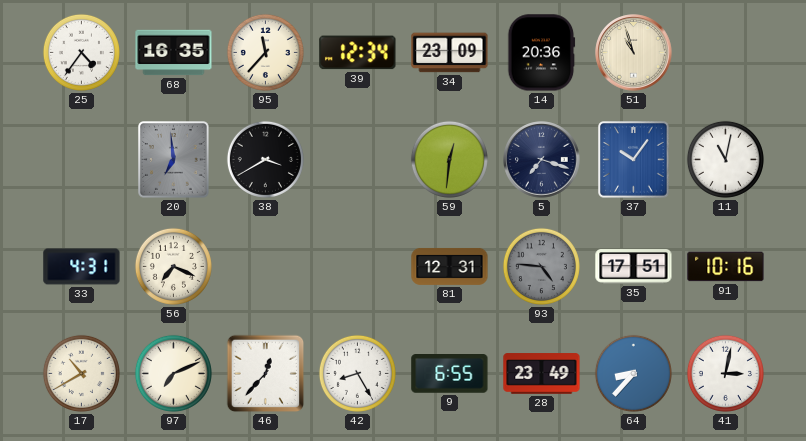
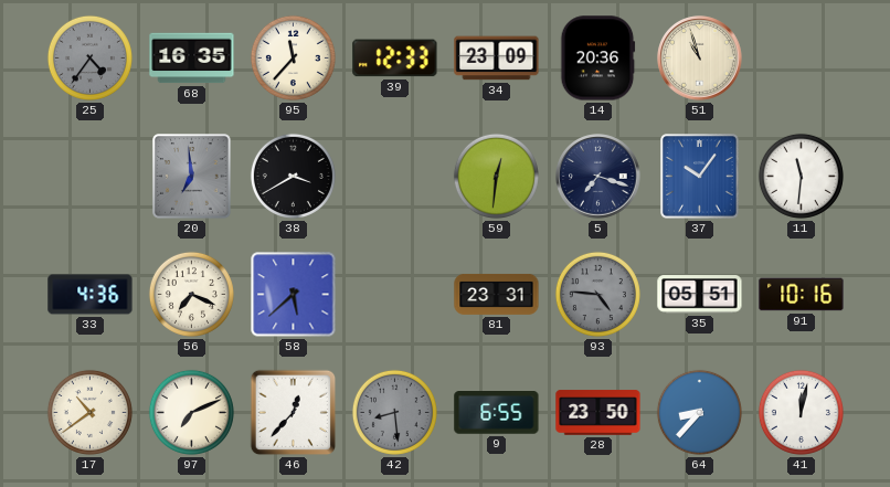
25 dial: white -> grey (89, 57)
39: 12:34 -> 12:33 (395, 59)
11: 11:02 -> 11:31 (801, 176)
33: 4:31 -> 4:36 (91, 295)
58: none -> 5:38 (294, 295)
81: 12:31 -> 23:31 (497, 294)
35: 17:51 -> 05:51 (700, 295)
17: 10:40 -> 10:39 (89, 412)
42: 8:25 -> 8:29 (394, 412)
42 dial: white -> grey (394, 412)
28: 23:49 -> 23:50 (598, 413)
41: 3:02 -> 12:02 (801, 412)
